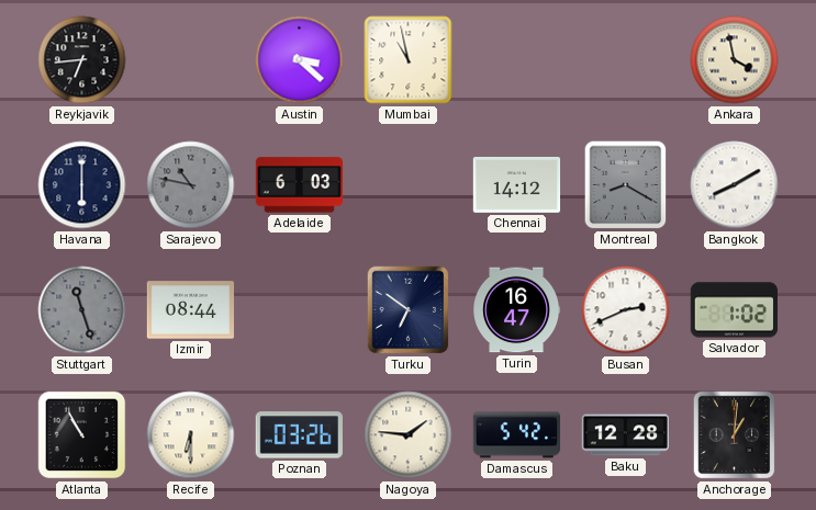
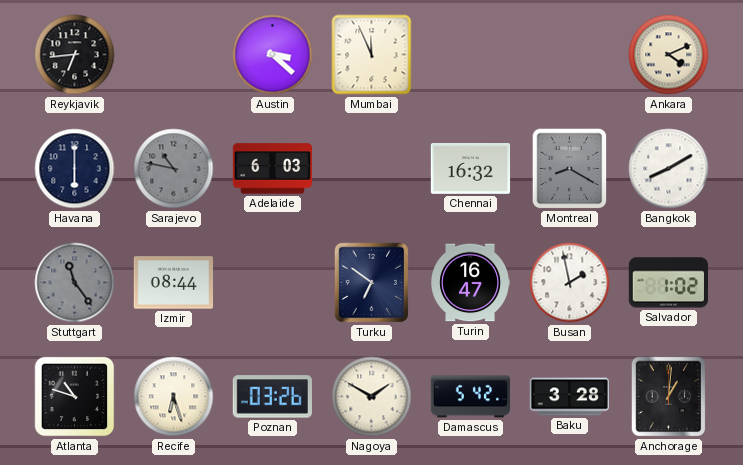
Mumbai: 10:58 -> 11:56 (372, 55)
Ankara: 3:58 -> 4:11 (669, 55)
Chennai: 14:12 -> 16:32 (471, 169)
Stuttgart: 11:27 -> 11:24 (75, 283)
Busan: 2:41 -> 1:58 (570, 283)
Atlanta: 10:55 -> 10:48 (75, 397)
Recife: 6:30 -> 6:27 (174, 397)
Nagoya: 1:46 -> 1:50 (372, 397)
Baku: 12:28 -> 3:28 (570, 397)
